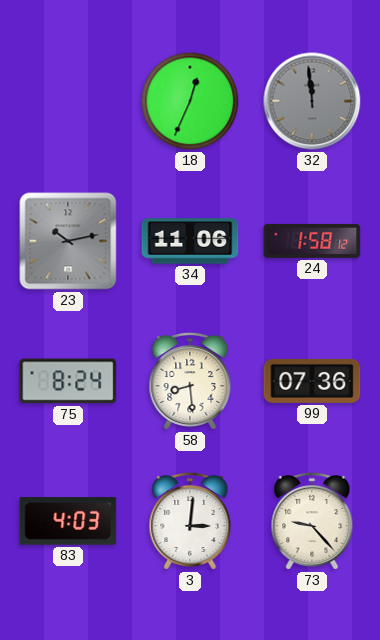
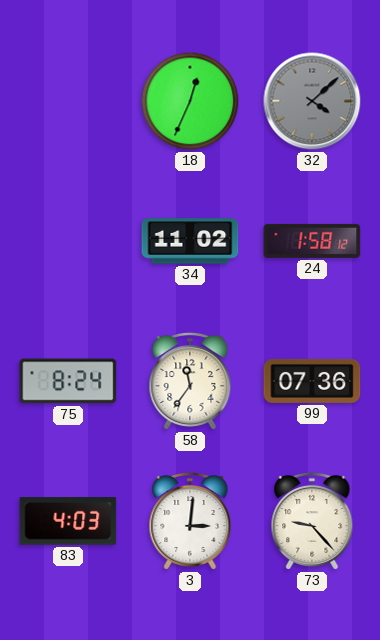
32: 11:59 -> 4:08 (312, 101)
23: 10:13 -> none (68, 241)
34: 11:06 -> 11:02 (190, 241)
58: 8:29 -> 11:36 (190, 381)
